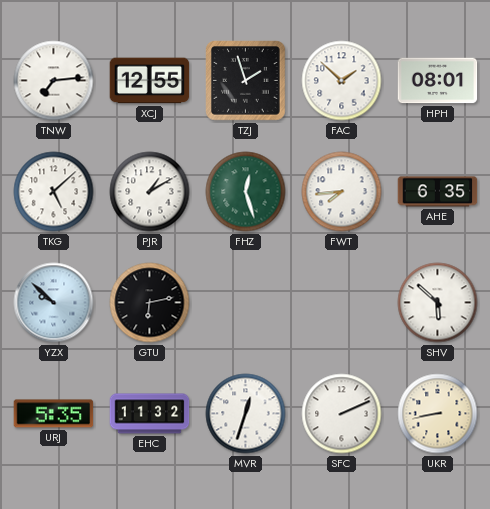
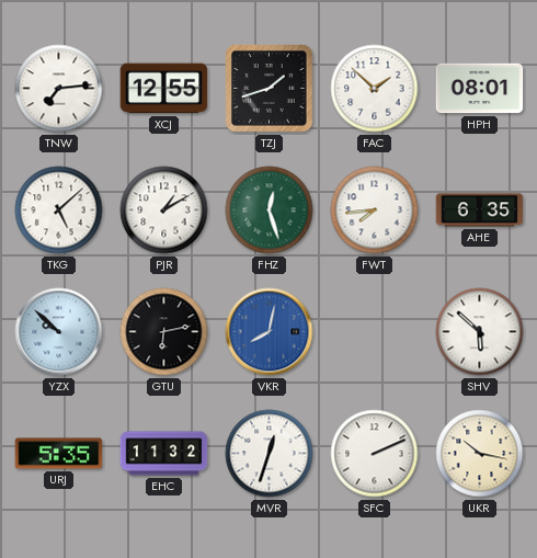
TZJ: 1:57 -> 1:42 (270, 89)
VKR: none -> 8:02 (270, 332)
UKR: 8:43 -> 10:17 (480, 454)
